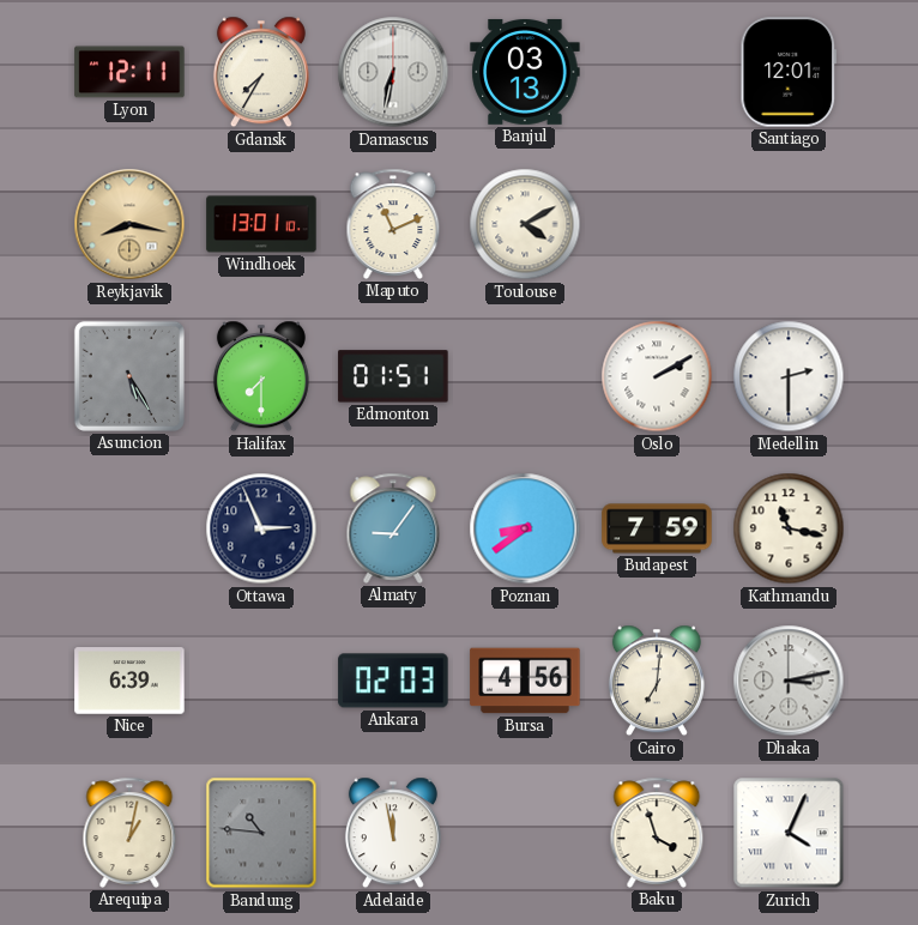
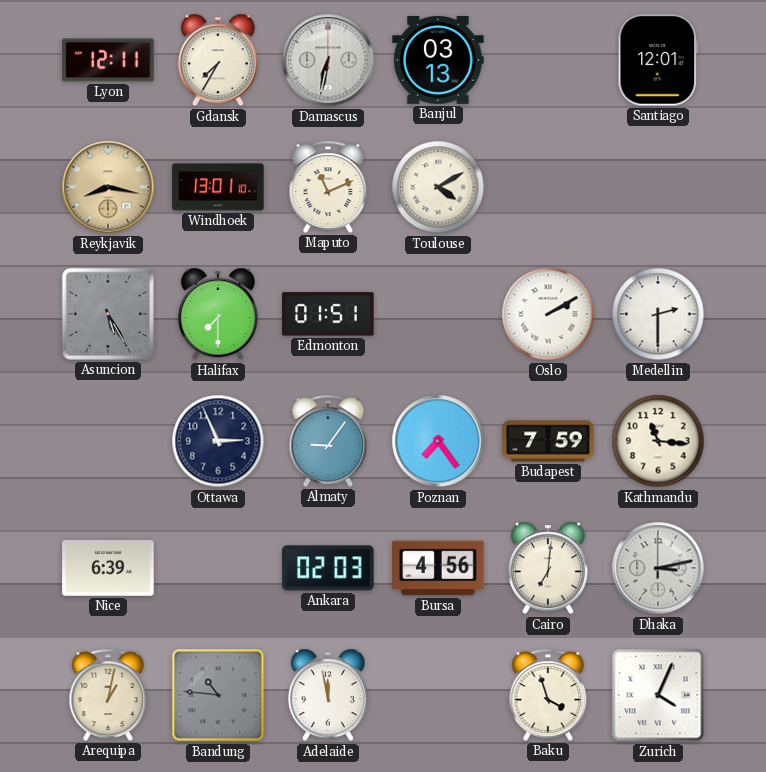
Poznan: 8:39 -> 7:24 (438, 441)
Kathmandu: 11:17 -> 11:16 (658, 441)
